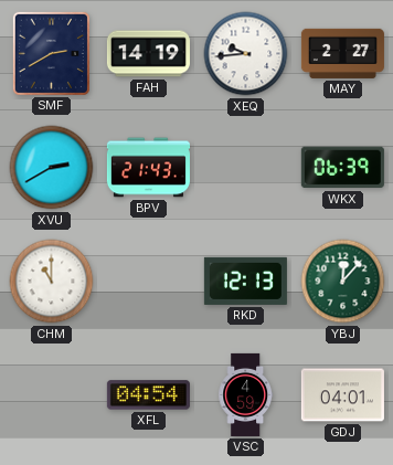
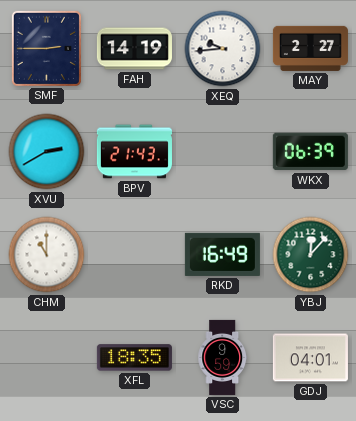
SMF: 2:40 -> 2:45 (46, 48)
RKD: 12:13 -> 16:49 (222, 254)
XFL: 04:54 -> 18:35 (134, 358)
VSC: 4:59 -> 9:59 (223, 357)
